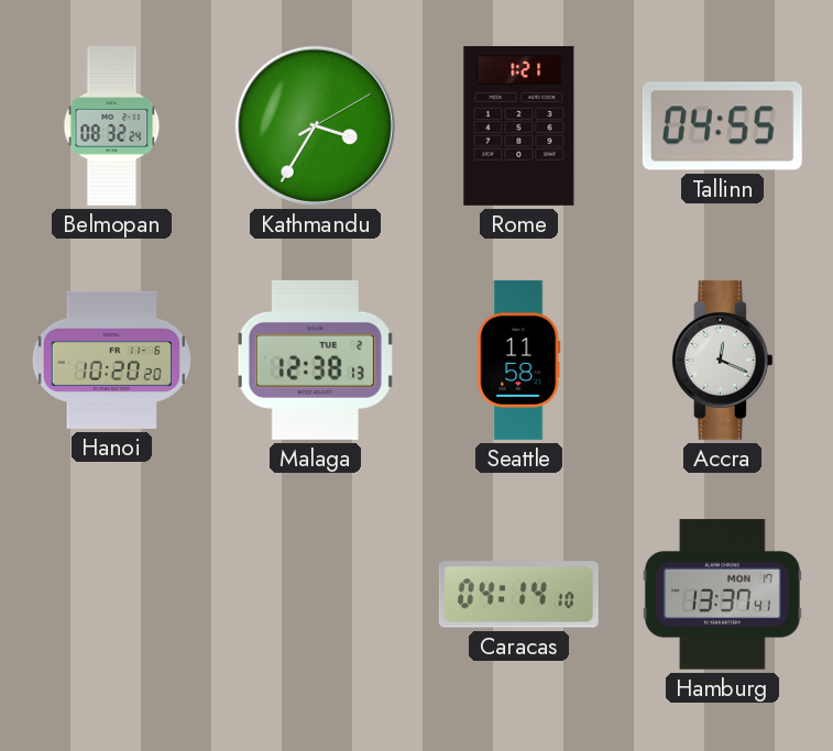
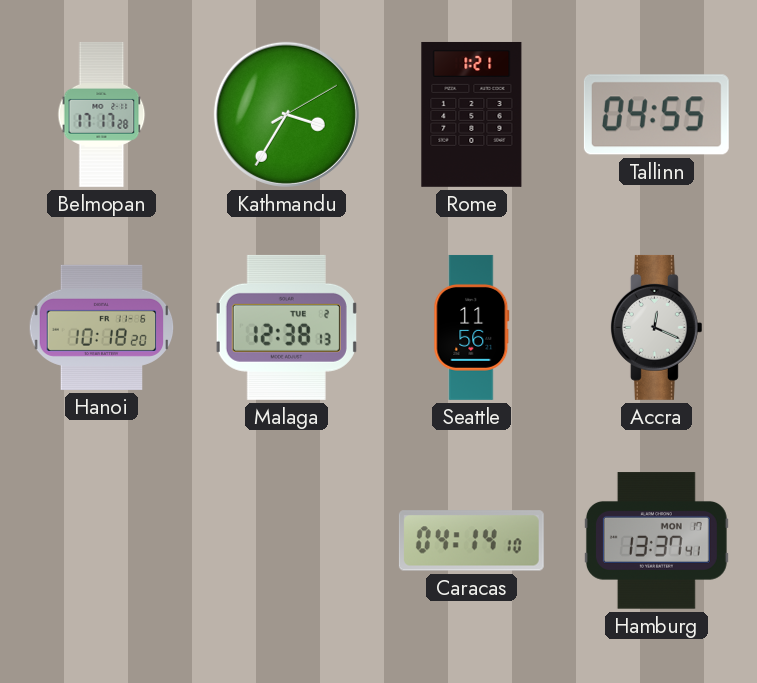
Belmopan: 08:32 -> 17:17 (102, 114)
Hanoi: 10:20 -> 10:18 (102, 327)
Seattle: 11:58 -> 11:56 (472, 327)
